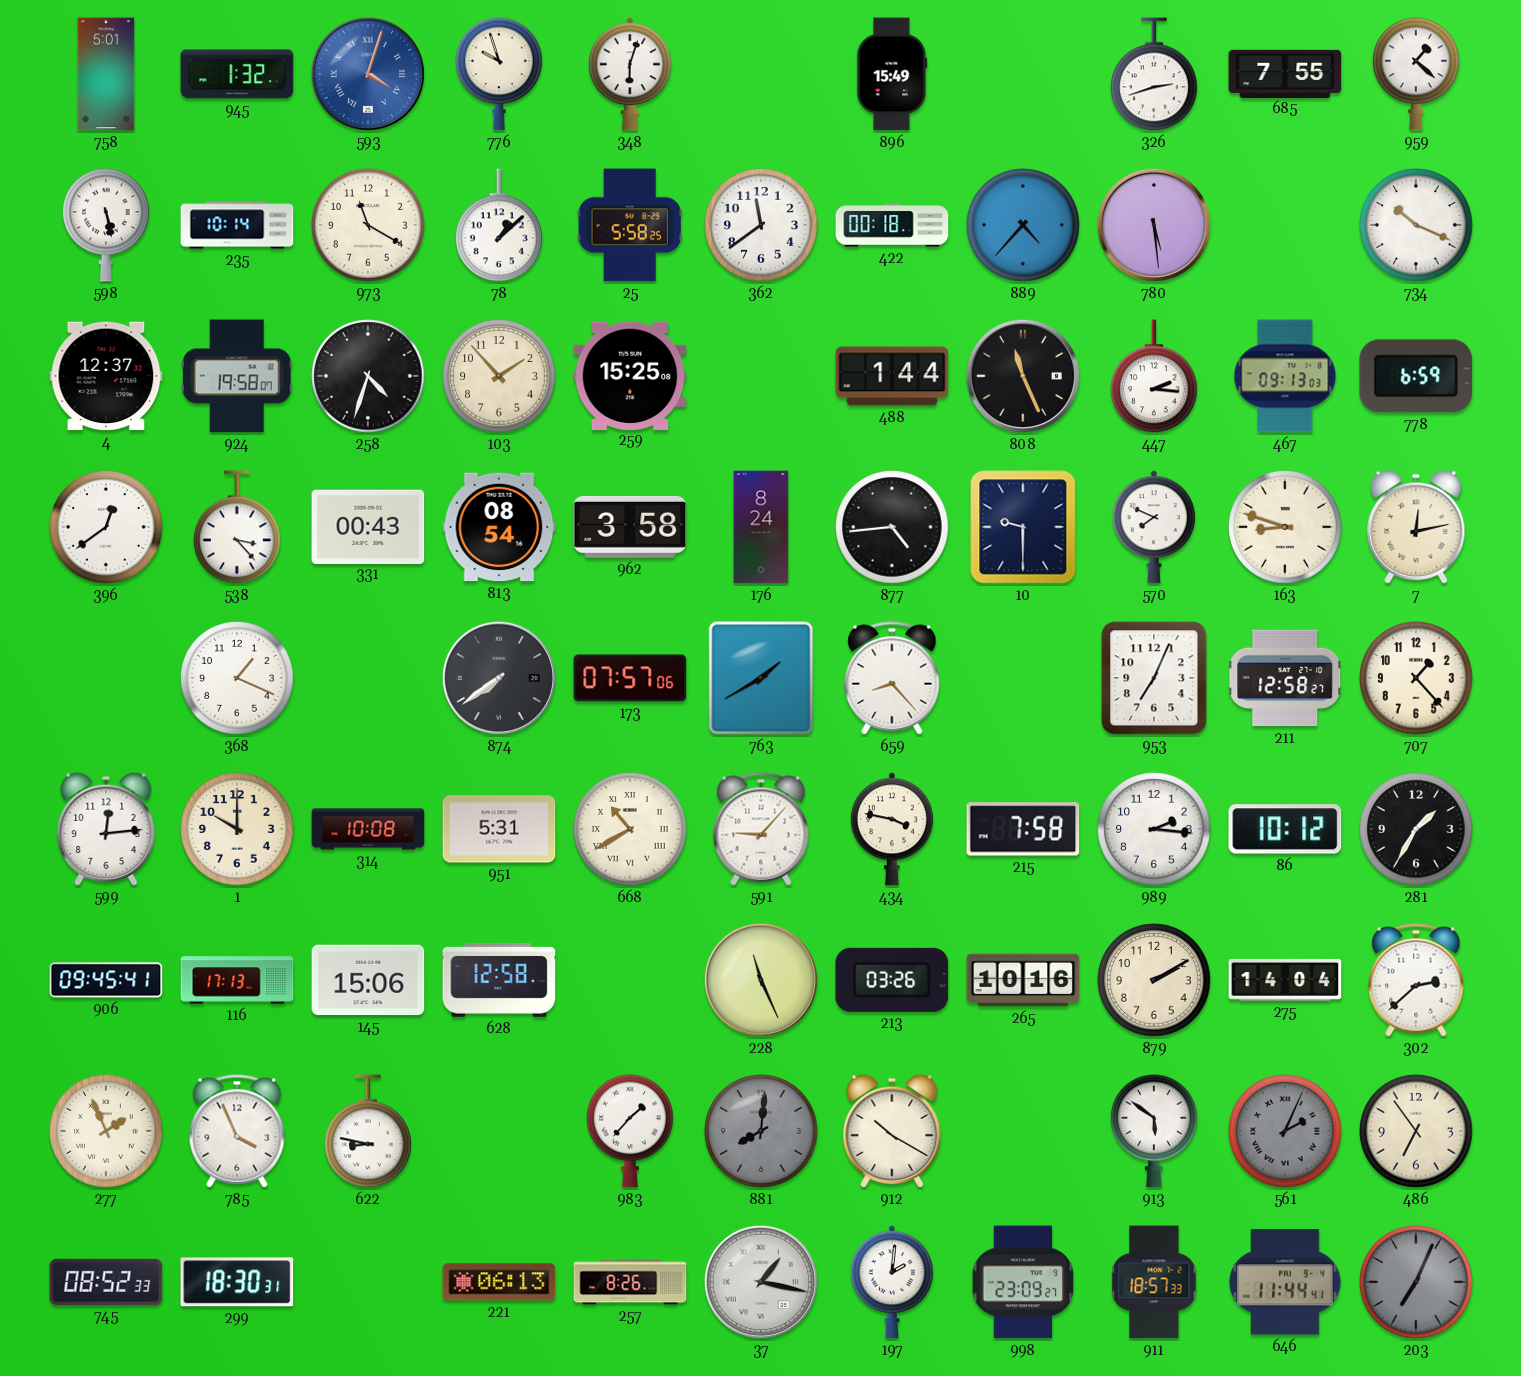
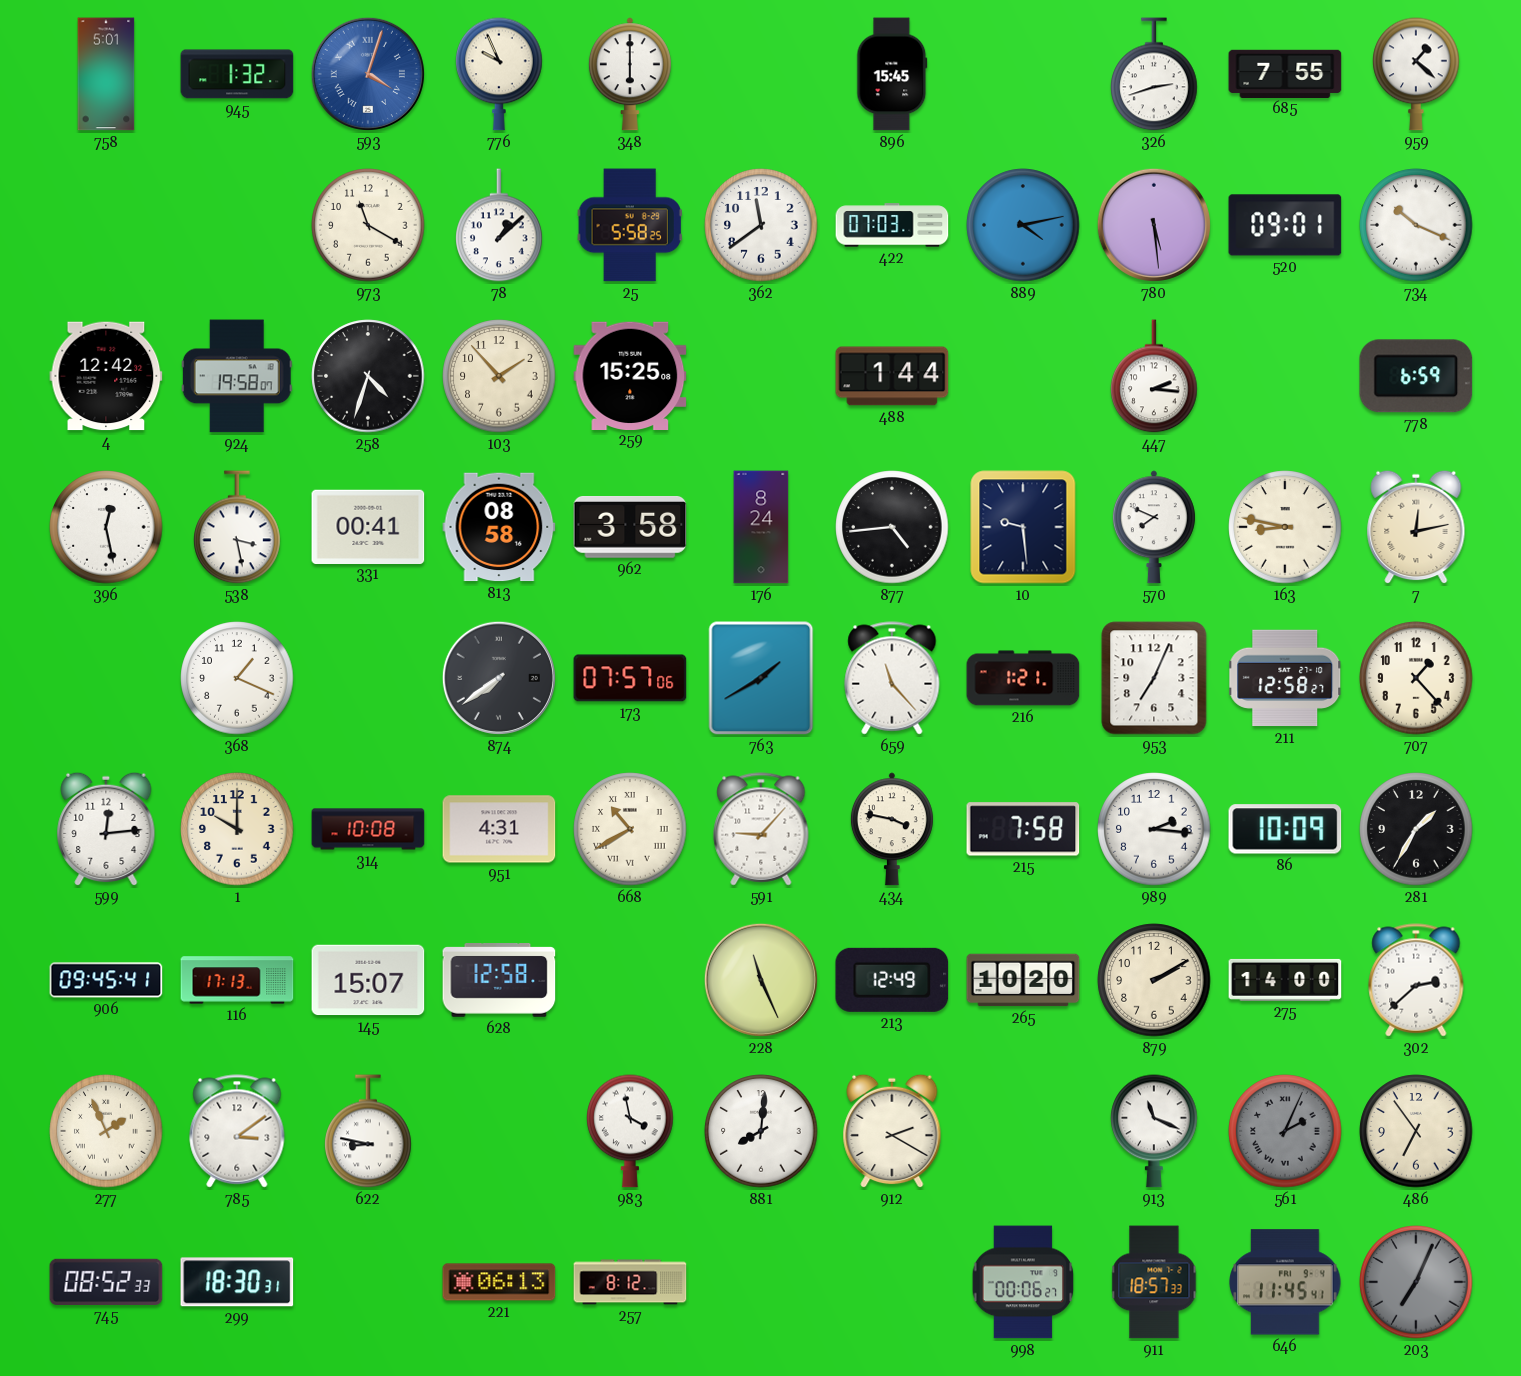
776: 9:57 -> 9:56 (499, 74)
348: 6:03 -> 6:00 (630, 74)
896: 15:49 -> 15:45 (892, 74)
598: 5:28 -> none (106, 225)
235: 10:14 -> none (237, 225)
422: 00:18 -> 07:03 (892, 225)
889: 4:37 -> 4:13 (1023, 225)
520: none -> 09:01 (1285, 225)
4: 12:37 -> 12:42 (106, 376)
808: 11:26 -> none (1023, 376)
467: 09:13 -> none (1285, 376)
396: 12:39 -> 12:28 (106, 527)
538: 3:23 -> 3:28 (237, 527)
331: 00:43 -> 00:41 (368, 526)
813: 08:54 -> 08:58 (499, 527)
10: 9:30 -> 9:29 (1023, 527)
163: 8:48 -> 8:47 (1285, 527)
659: 8:23 -> 11:23 (892, 678)
216: none -> 1:21 (1023, 678)
951: 5:31 -> 4:31 (499, 829)
86: 10:12 -> 10:09 (1285, 829)
145: 15:06 -> 15:07 (368, 980)
213: 03:26 -> 12:49 (892, 980)
265: 10:16 -> 10:20 (1023, 980)
275: 14:04 -> 14:00 (1285, 980)
785: 3:56 -> 3:09 (237, 1131)
983: 1:37 -> 3:58 (630, 1131)
881 dial: grey -> white (761, 1131)
912: 10:20 -> 2:20 (892, 1131)
913: 5:51 -> 11:19 (1154, 1131)
257: 8:26 -> 8:12 (630, 1282)
37: 1:17 -> none (761, 1282)
197: 2:01 -> none (892, 1282)
998: 23:09 -> 00:06 (1023, 1282)
646: 11:44 -> 11:45 (1285, 1282)
